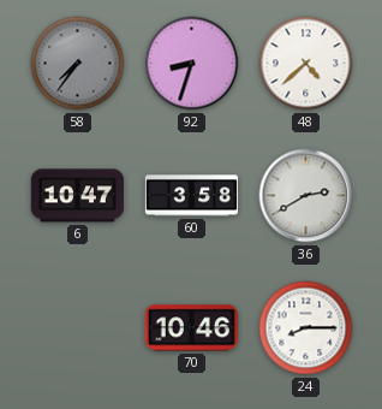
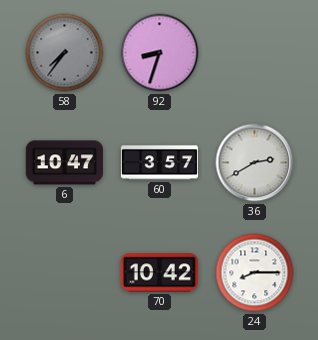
48: 4:38 -> none (306, 64)
60: 3:58 -> 3:57 (159, 163)
70: 10:46 -> 10:42 (159, 273)
